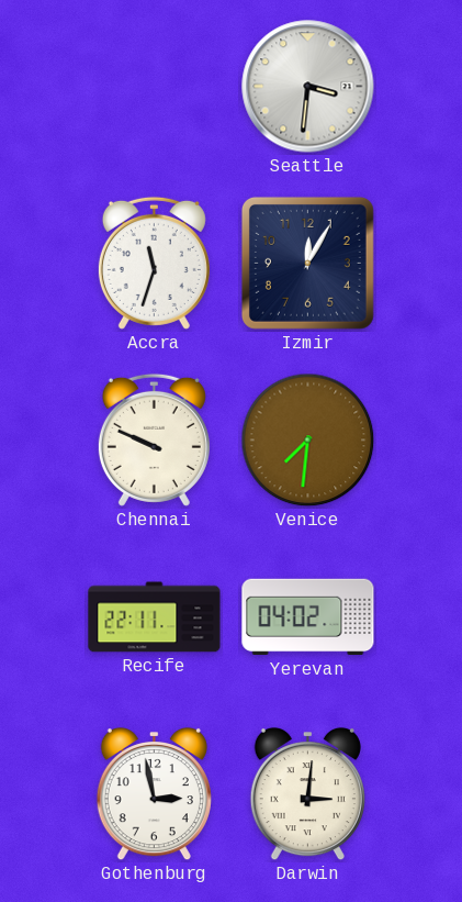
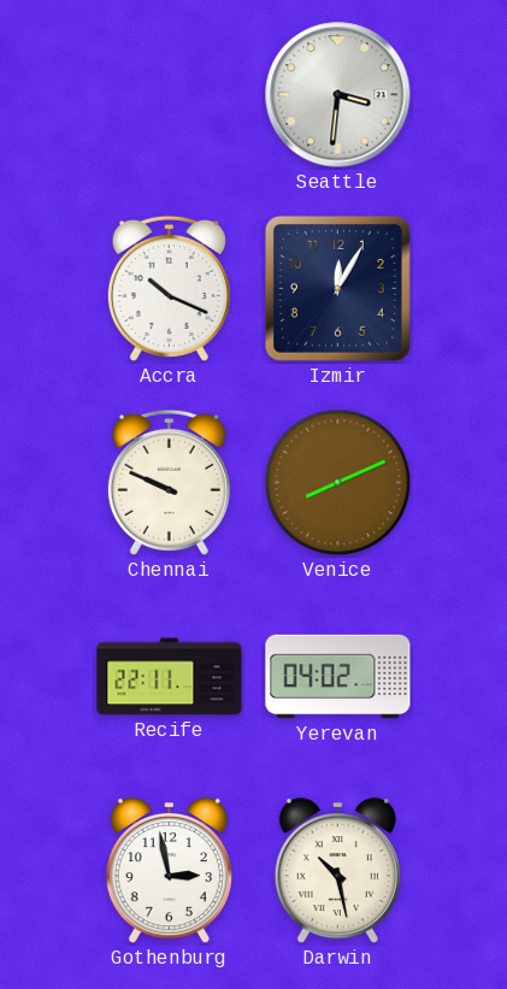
Accra: 11:33 -> 10:19 (169, 288)
Venice: 7:31 -> 8:11 (338, 483)
Darwin: 3:01 -> 10:28 (337, 871)
